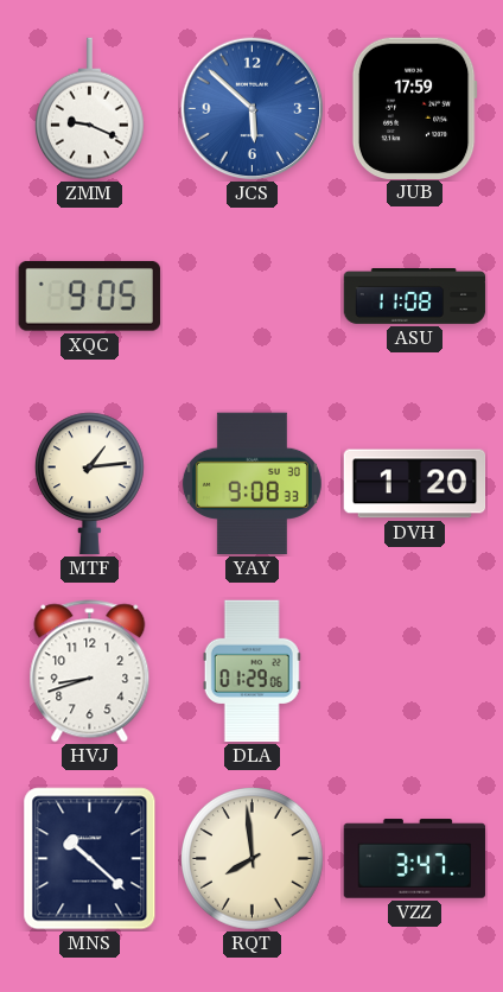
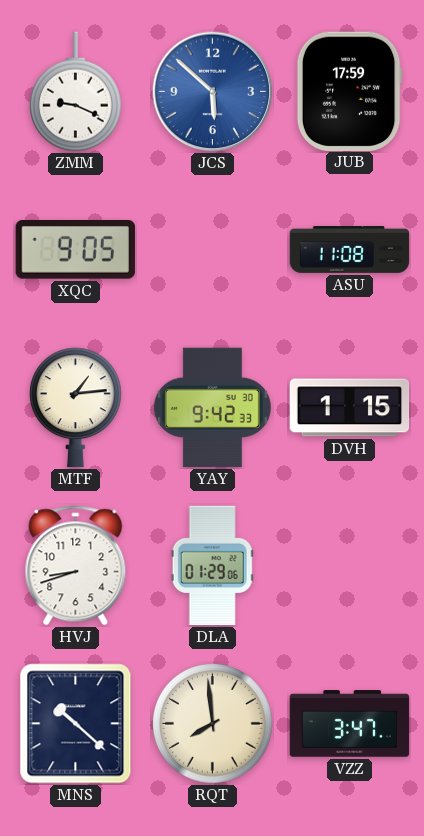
YAY: 9:08 -> 9:42 (212, 408)
DVH: 1:20 -> 1:15 (350, 408)
